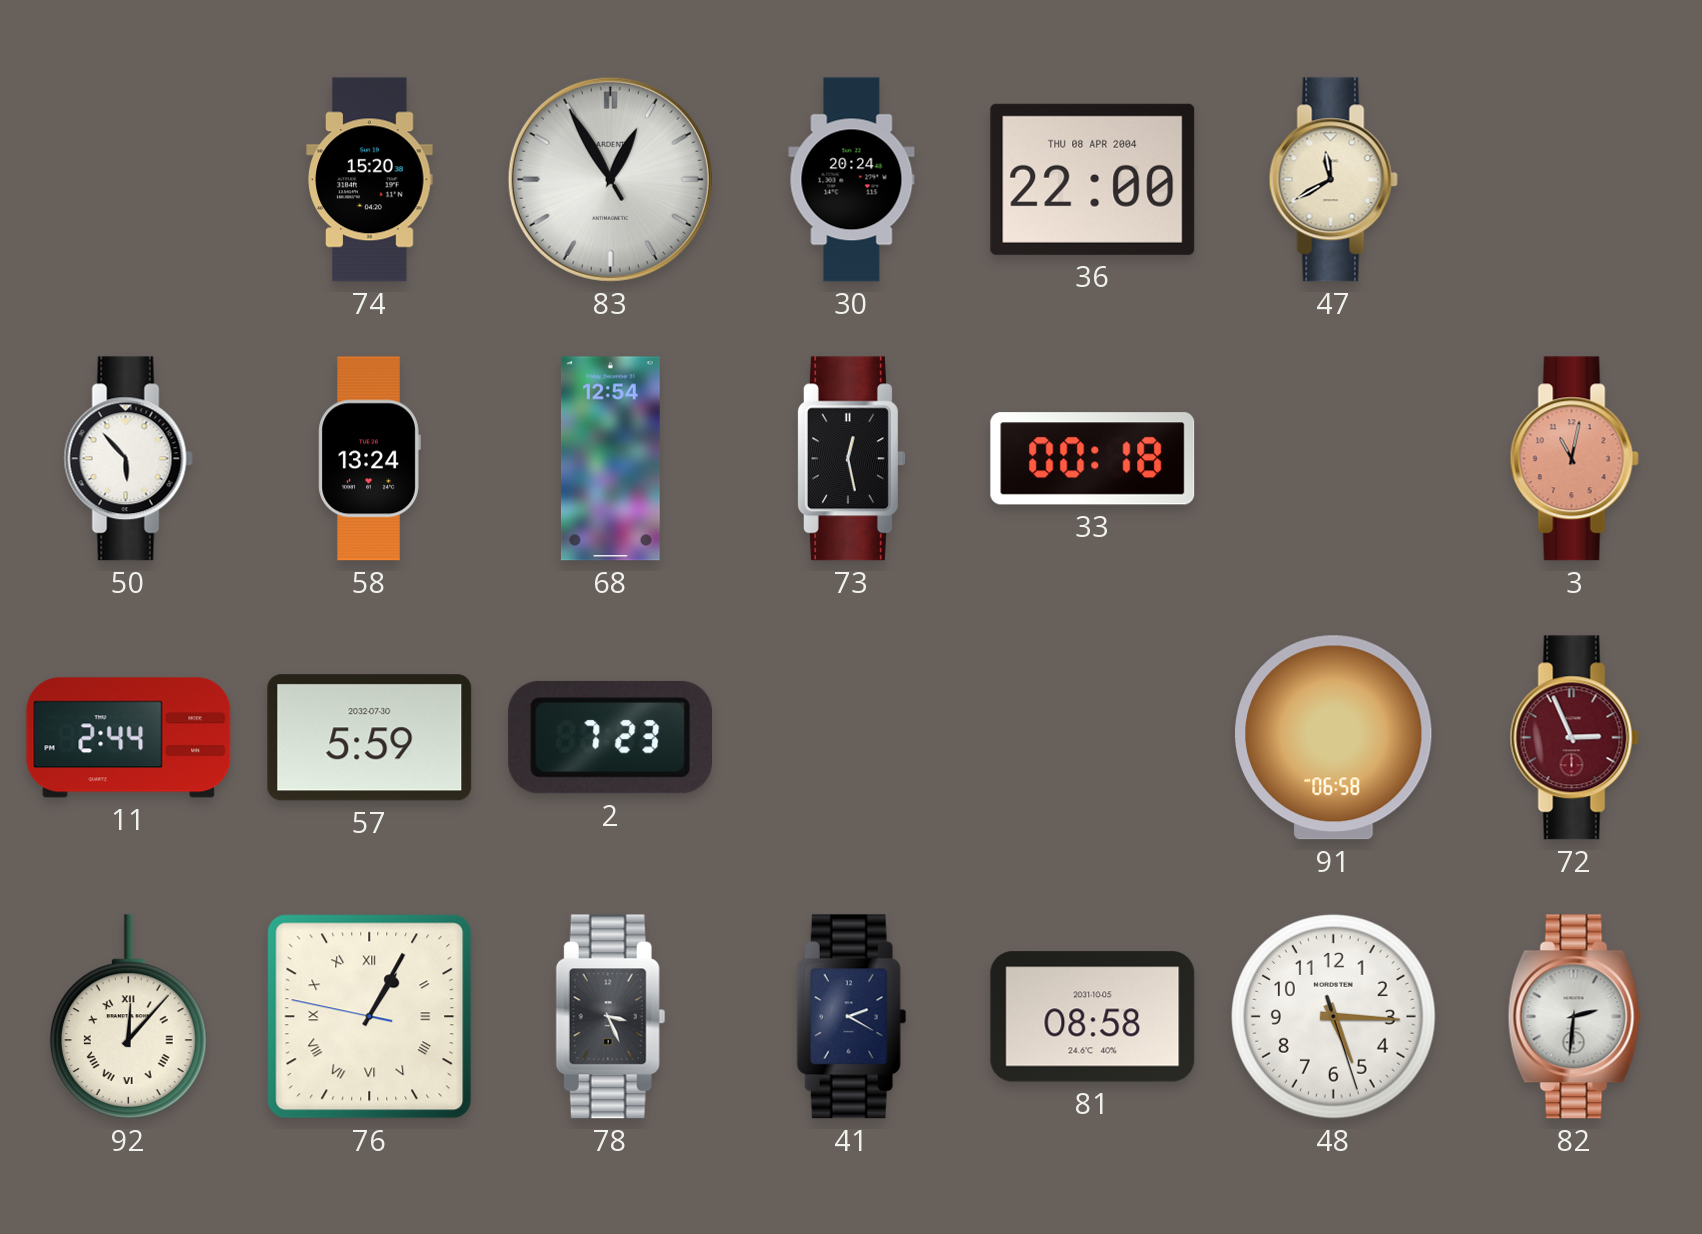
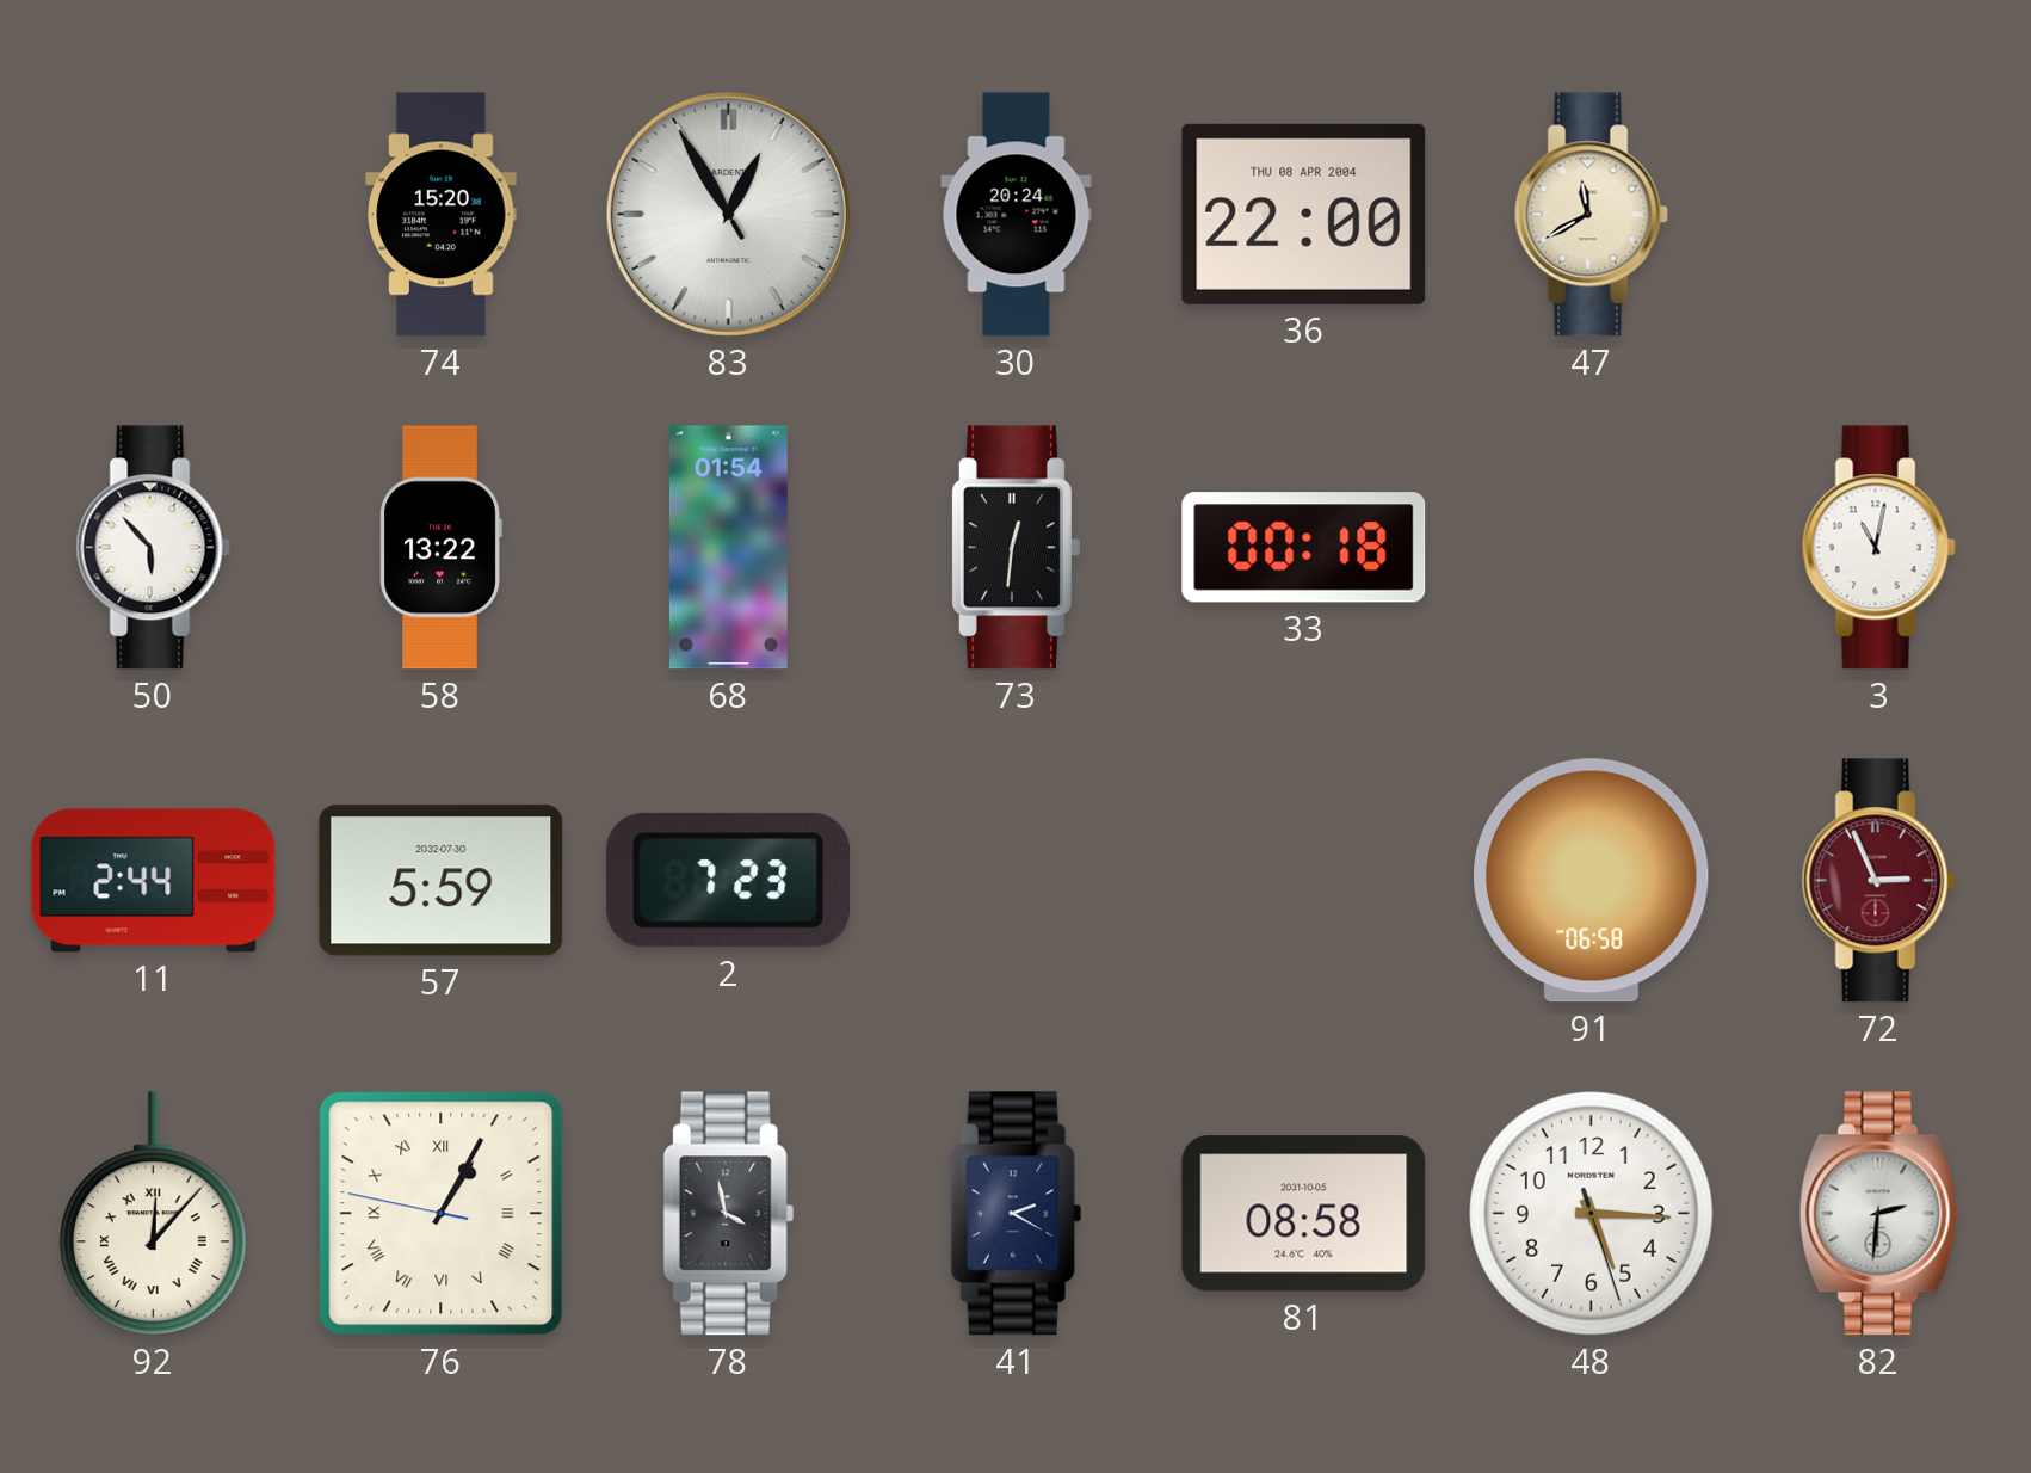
58: 13:24 -> 13:22 (440, 548)
68: 12:54 -> 01:54 (728, 548)
73: 12:28 -> 12:31 (1016, 548)
3 dial: salmon -> white (1878, 548)
78: 3:26 -> 3:58 (728, 1214)
